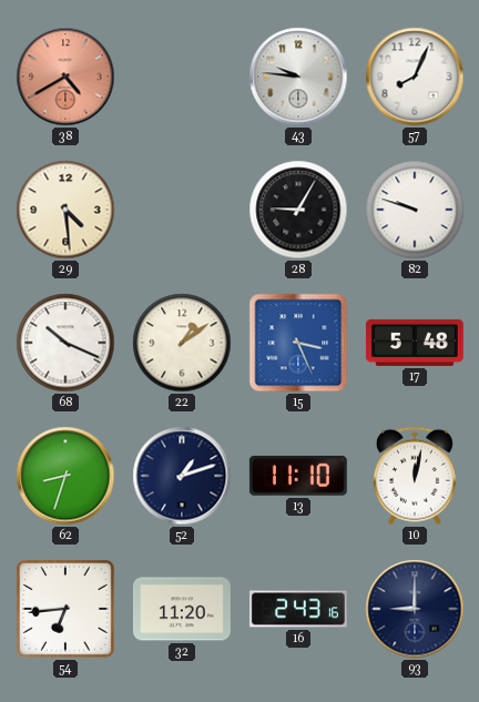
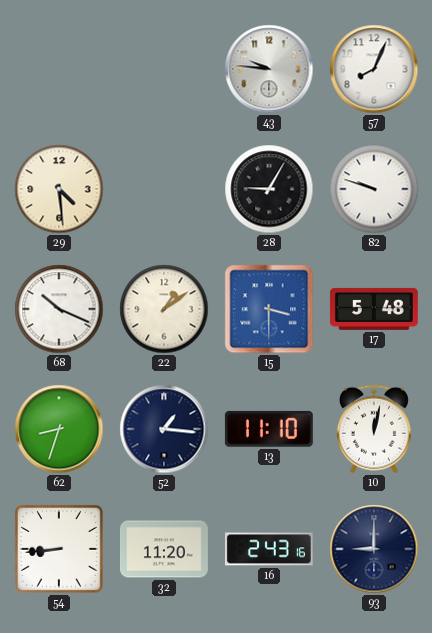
38: 4:40 -> none (65, 77)
15: 3:26 -> 3:30 (269, 309)
52: 1:12 -> 1:16 (164, 429)
54: 6:44 -> 8:44 (59, 549)
